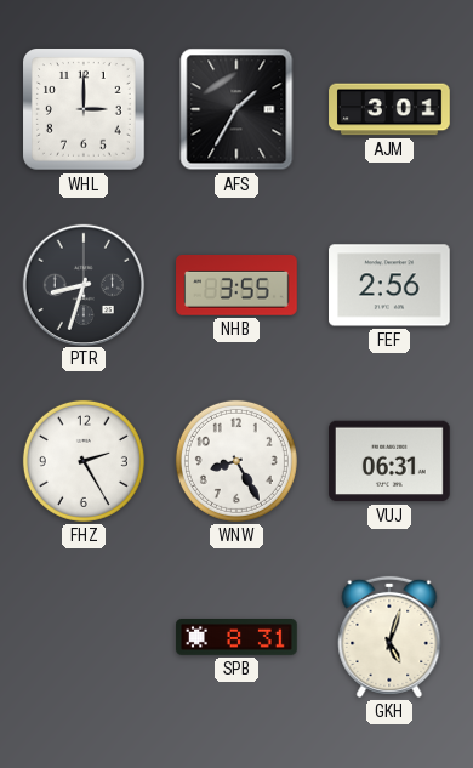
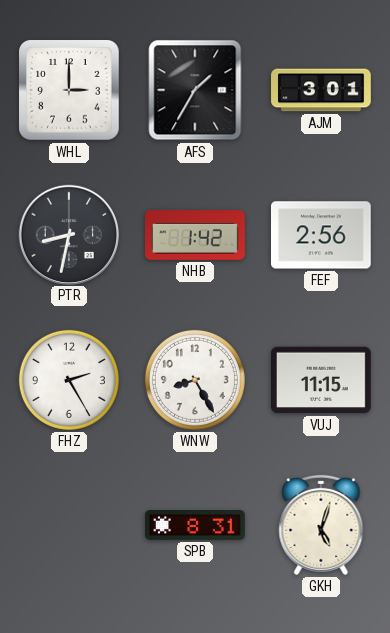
PTR: 8:33 -> 8:32 (68, 234)
NHB: 3:55 -> 1:42 (195, 236)
VUJ: 06:31 -> 11:15 (322, 380)
